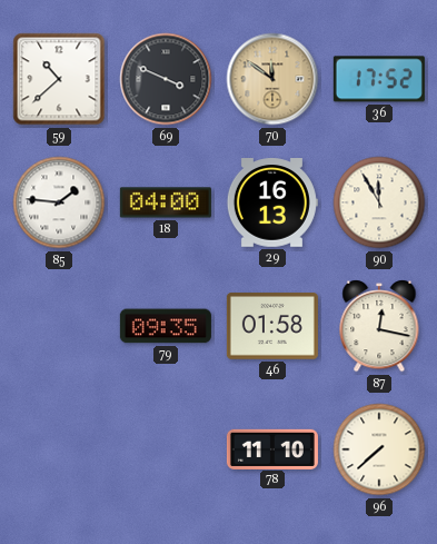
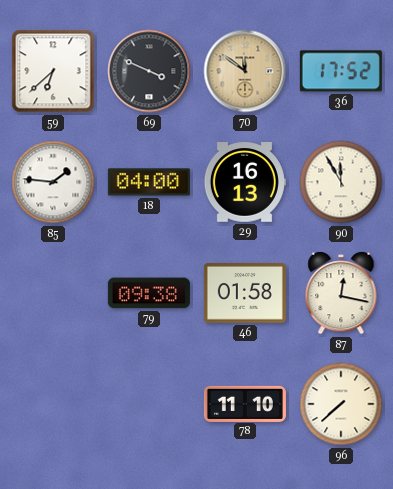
59: 10:38 -> 6:38 (53, 71)
79: 09:35 -> 09:38 (149, 293)
